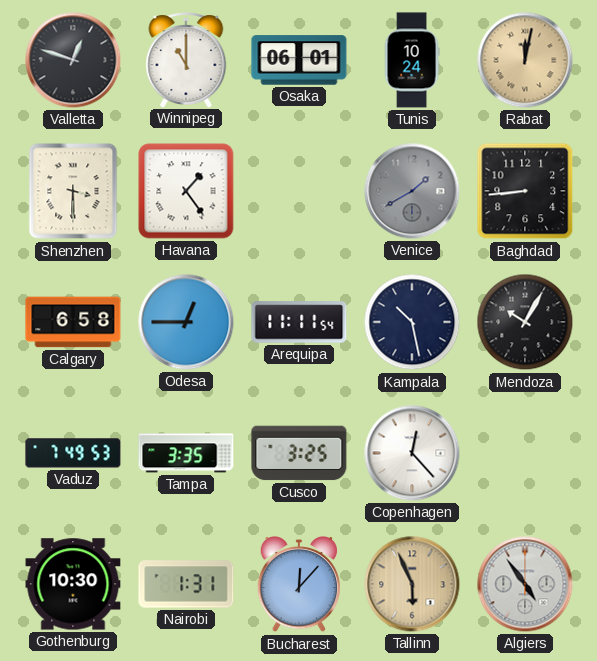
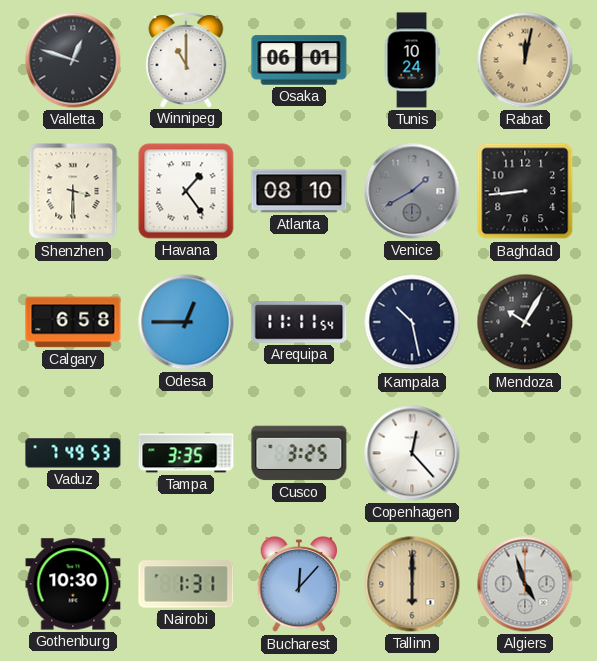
Atlanta: none -> 08:10 (299, 191)
Tallinn: 5:56 -> 6:00 (412, 584)
Algiers: 4:54 -> 4:57 (525, 584)
